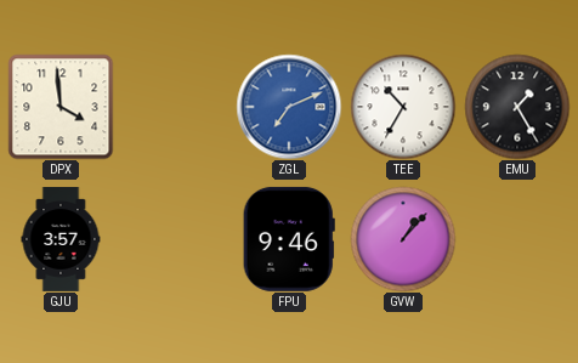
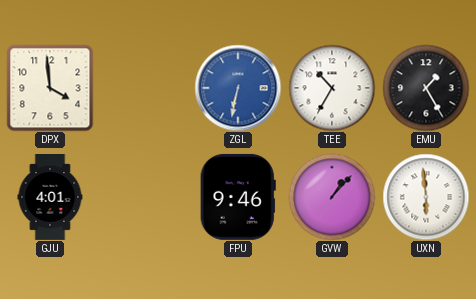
ZGL: 7:11 -> 6:32 (238, 88)
GJU: 3:57 -> 4:01 (50, 198)
UXN: none -> 5:59 (426, 197)
